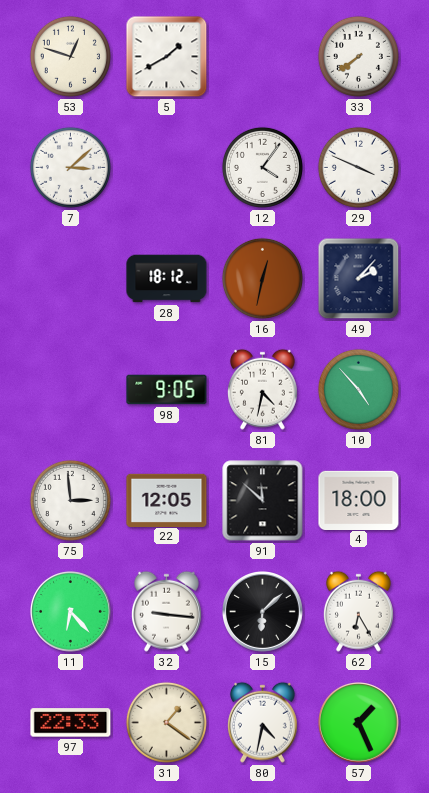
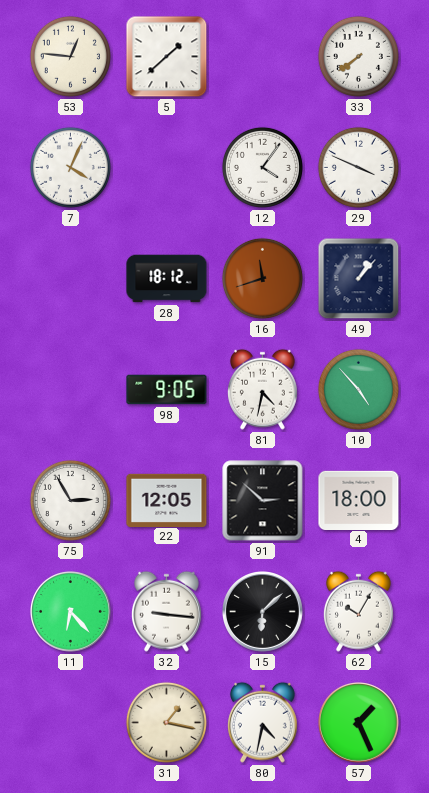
53: 12:48 -> 12:46 (70, 56)
5: 1:40 -> 1:38 (167, 57)
7: 3:08 -> 4:04 (70, 167)
16: 12:32 -> 11:42 (262, 278)
49: 2:07 -> 1:07 (359, 279)
75: 2:59 -> 2:55 (70, 500)
91: 11:52 -> 2:52 (263, 501)
62: 6:25 -> 10:05 (358, 611)
97: 22:33 -> none (71, 723)
31: 1:21 -> 1:17 (166, 722)
